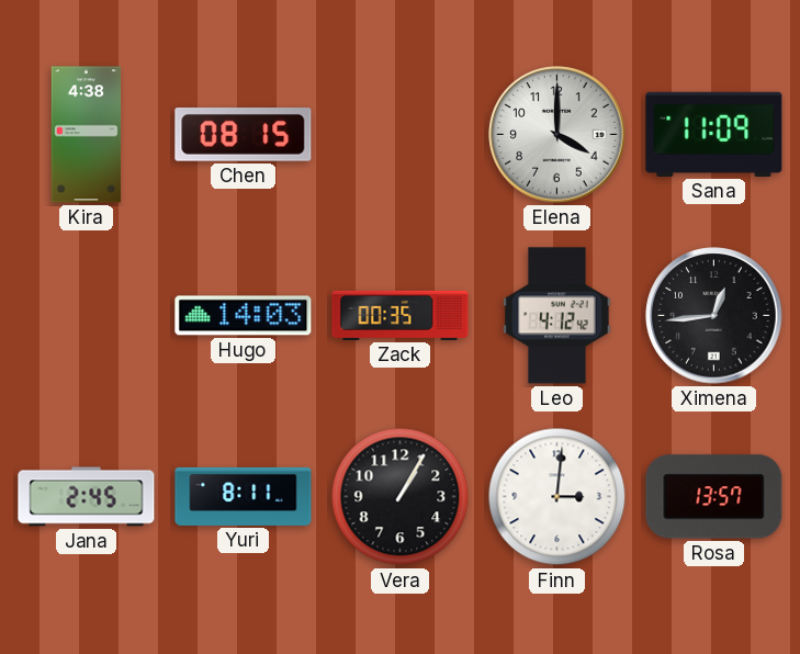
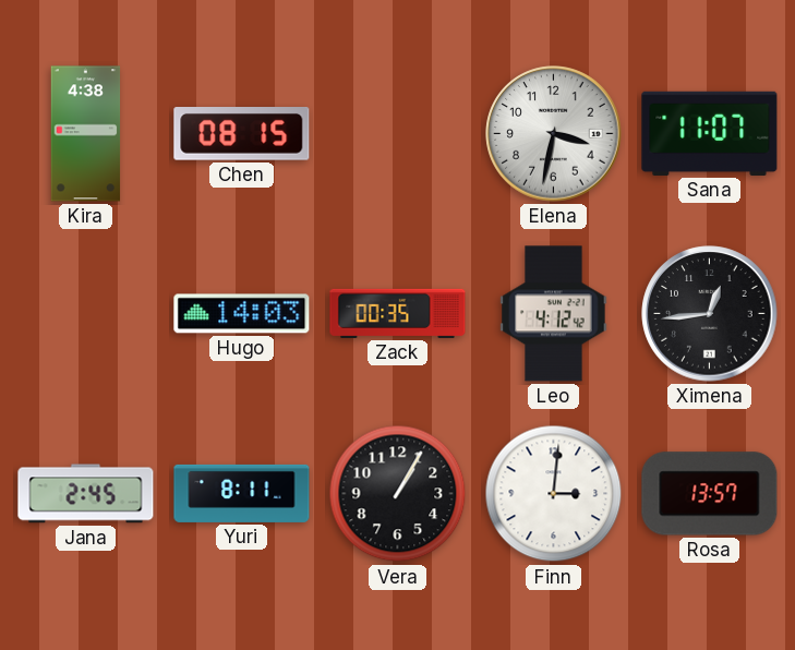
Elena: 4:00 -> 3:32 (554, 134)
Sana: 11:09 -> 11:07 (710, 133)
